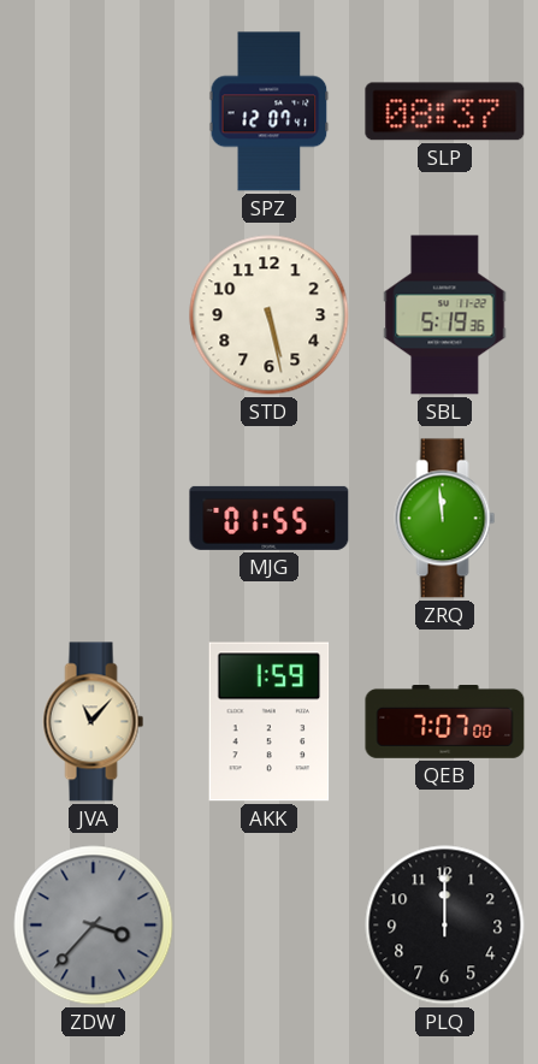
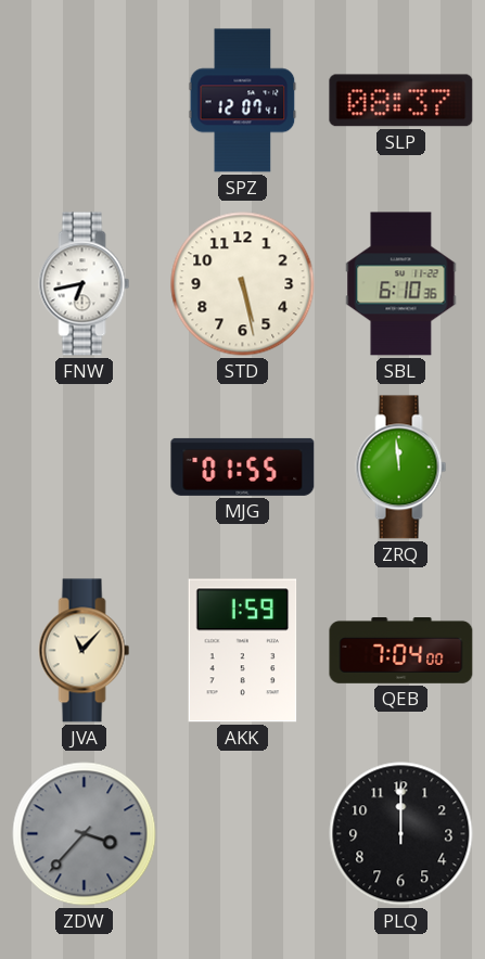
FNW: none -> 6:43 (85, 284)
SBL: 5:19 -> 6:10 (401, 284)
QEB: 7:07 -> 7:04 (401, 651)
